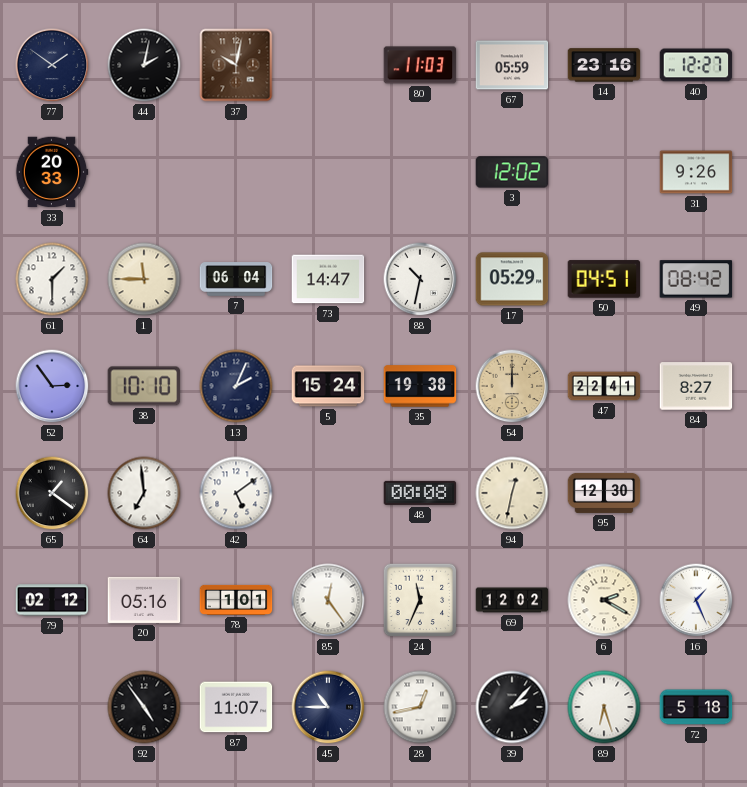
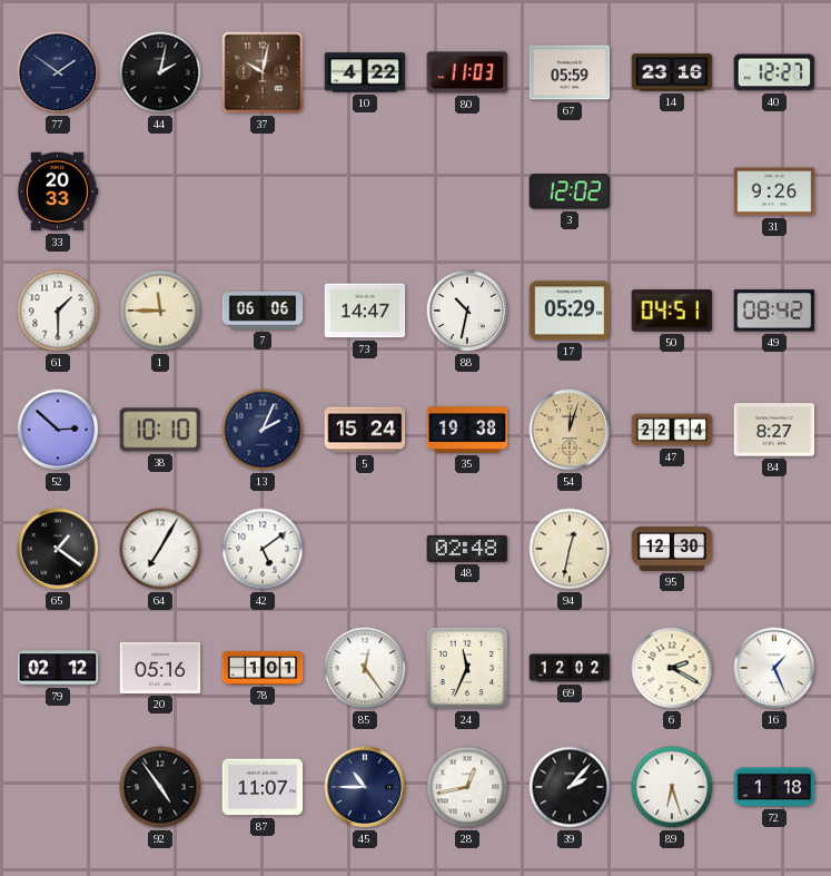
10: none -> 4:22 (365, 72)
7: 06:04 -> 06:06 (263, 311)
52: 2:54 -> 2:52 (58, 430)
54: 12:00 -> 12:03 (570, 430)
47: 22:41 -> 22:14 (672, 430)
64: 6:59 -> 7:05 (160, 549)
48: 00:08 -> 02:48 (467, 549)
72: 5:18 -> 1:18 (774, 787)
